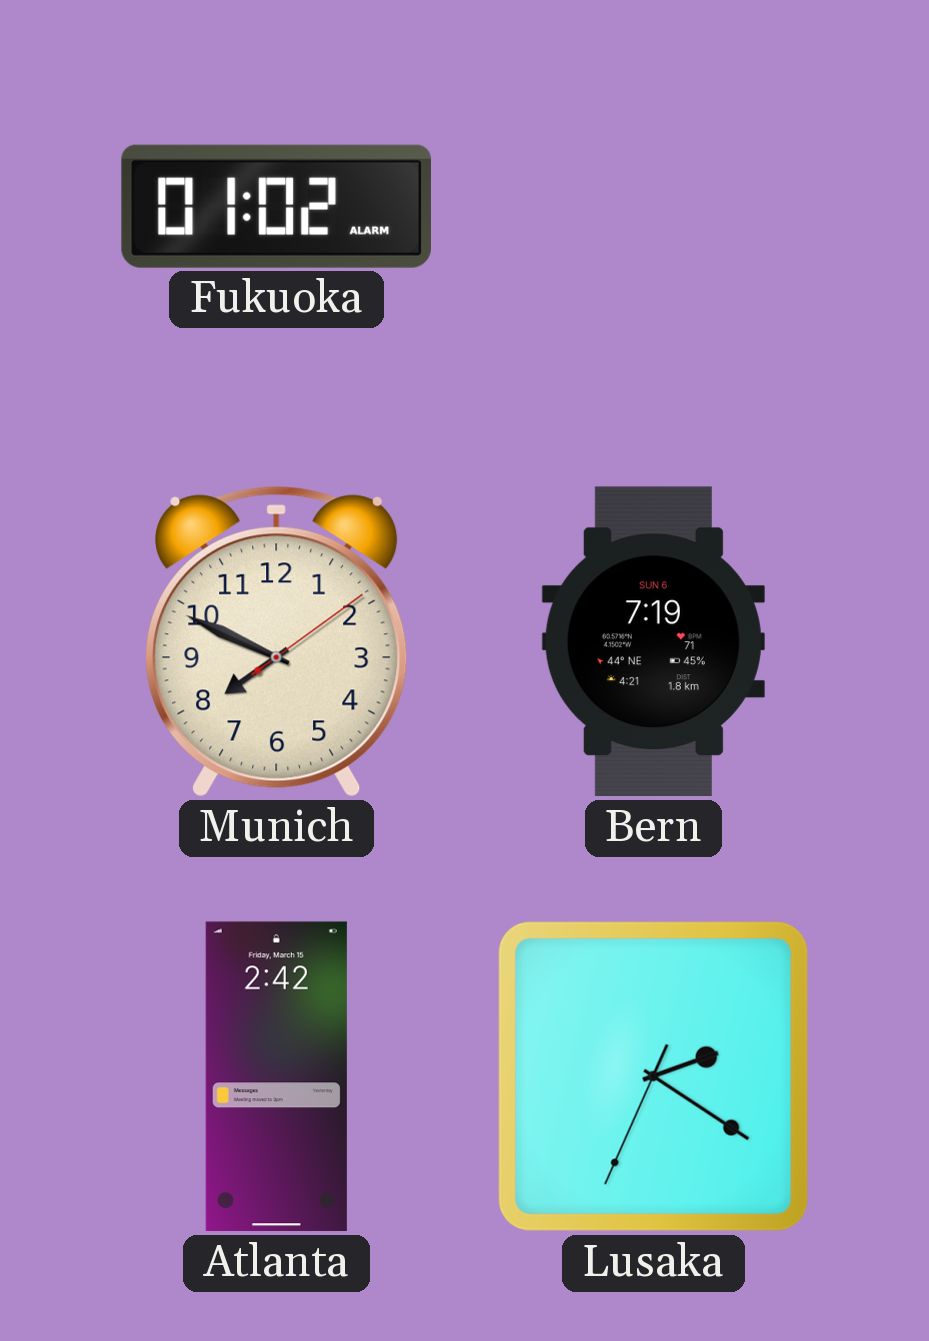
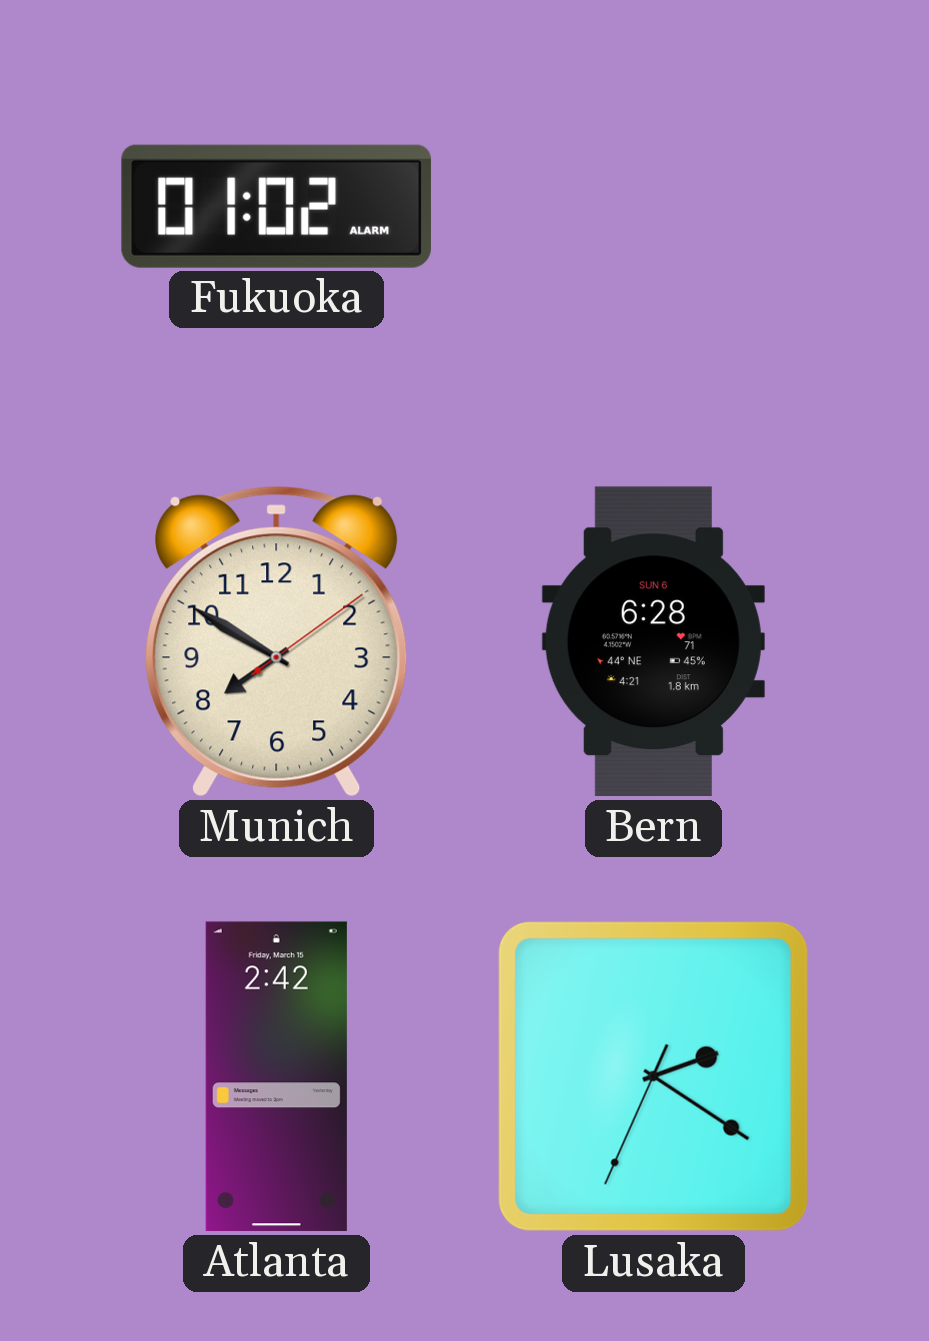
Munich: 7:49 -> 7:50 (277, 642)
Bern: 7:19 -> 6:28 (653, 642)
